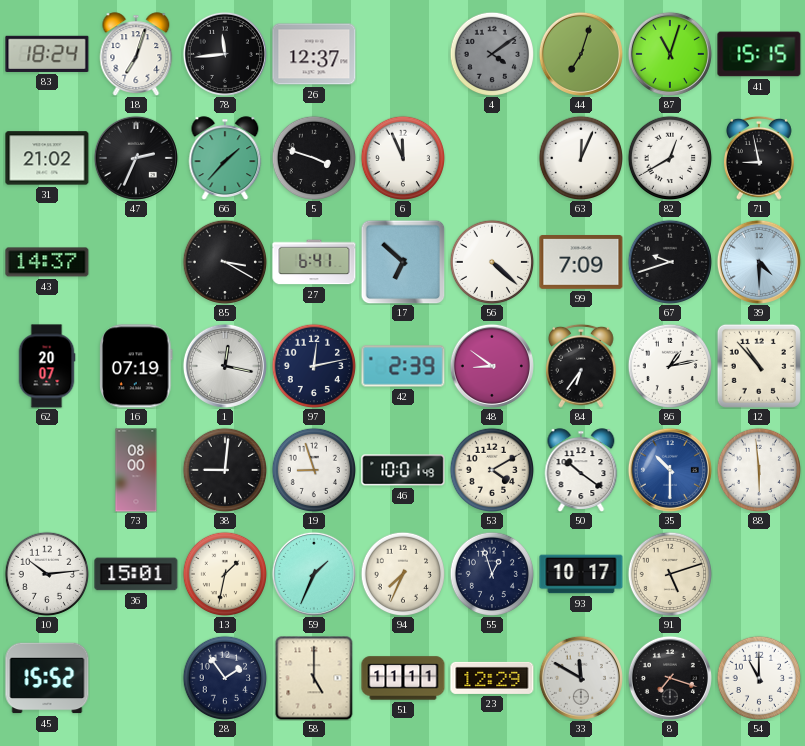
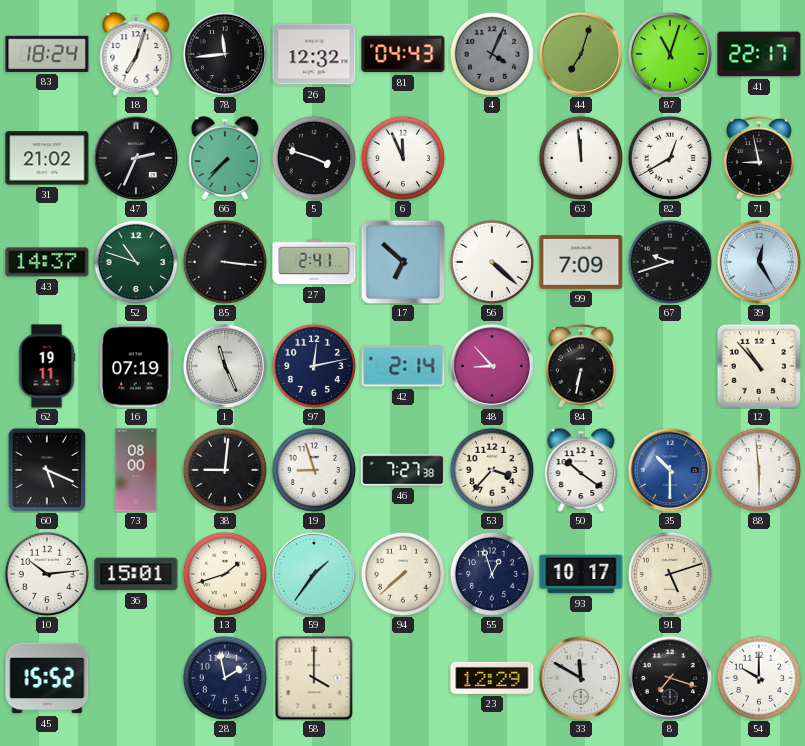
26: 12:37 -> 12:32 (314, 54)
81: none -> 04:43 (403, 54)
4: 4:09 -> 4:04 (491, 53)
41: 15:15 -> 22:17 (759, 54)
66: 1:37 -> 7:37 (225, 158)
63: 12:04 -> 11:59 (580, 157)
52: none -> 10:48 (135, 261)
85: 3:20 -> 3:16 (224, 261)
27: 6:41 -> 2:41 (314, 262)
39: 4:30 -> 12:25 (759, 262)
62: 20:07 -> 19:11 (47, 366)
1: 12:17 -> 11:26 (225, 366)
42: 2:39 -> 2:14 (403, 366)
48: 8:51 -> 8:53 (492, 366)
84: 6:36 -> 6:32 (581, 366)
86: 1:13 -> none (669, 365)
60: none -> 5:19 (47, 470)
46: 10:01 -> 7:27 (403, 470)
53: 4:10 -> 3:37 (491, 469)
13: 1:32 -> 1:42 (224, 573)
59: 1:34 -> 1:36 (314, 574)
94: 7:34 -> 7:38 (402, 573)
28: 1:54 -> 1:58 (224, 677)
58: 5:00 -> 4:00 (314, 678)
51: 11:11 -> none (403, 678)
54: 11:00 -> 10:00 (758, 677)
